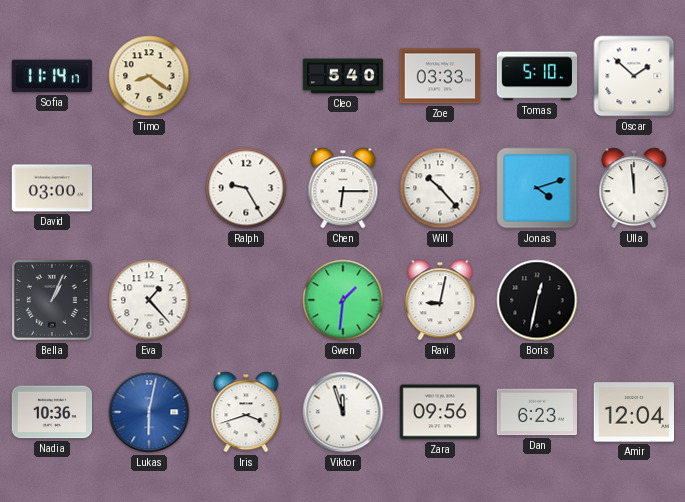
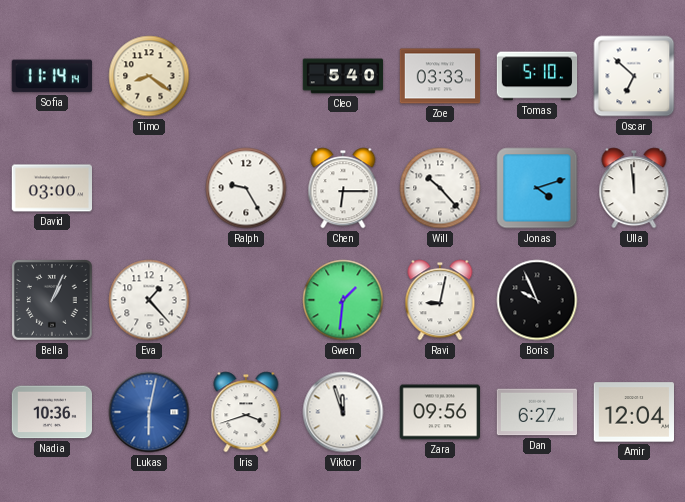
Sofia: 11:14:17 -> 11:14:14 (52, 76)
Oscar: 1:52 -> 6:52 (634, 76)
Boris: 12:32 -> 9:56 (537, 300)
Dan: 6:23 -> 6:27 (537, 412)
